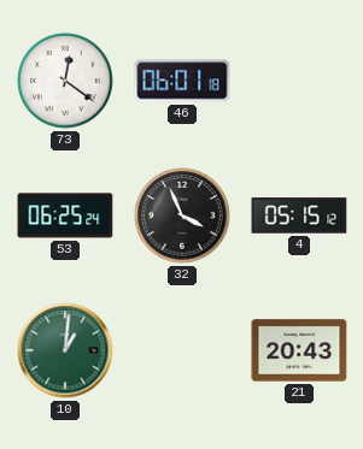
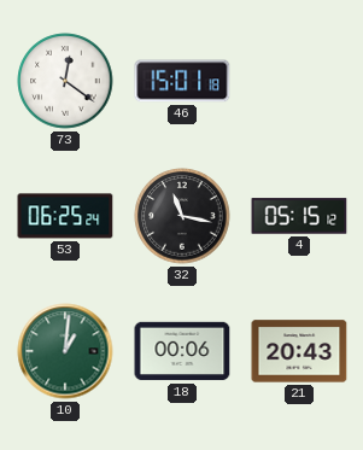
46: 06:01 -> 15:01 (182, 81)
32: 3:56 -> 11:17 (182, 216)
18: none -> 00:06 (182, 351)
